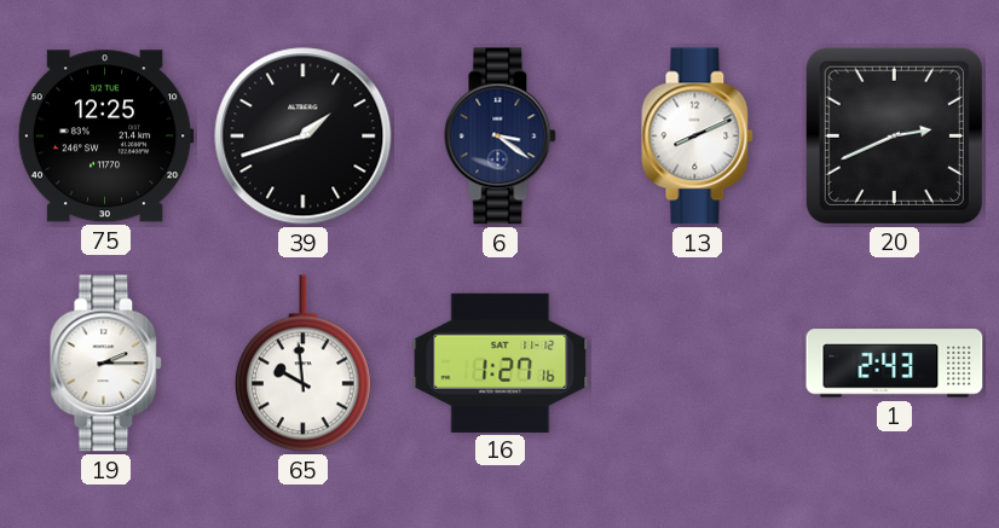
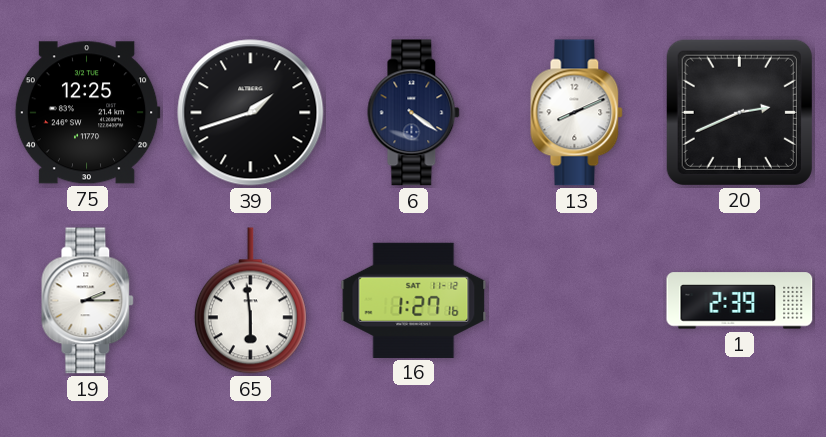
6: 3:21 -> 4:21 (414, 113)
65: 9:59 -> 5:59 (250, 301)
1: 2:43 -> 2:39 (740, 301)
